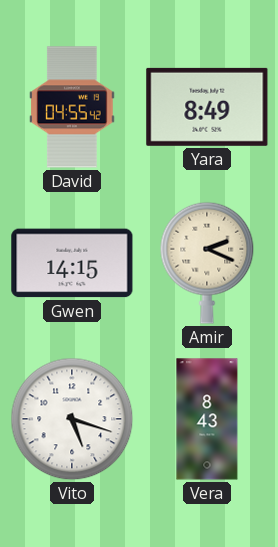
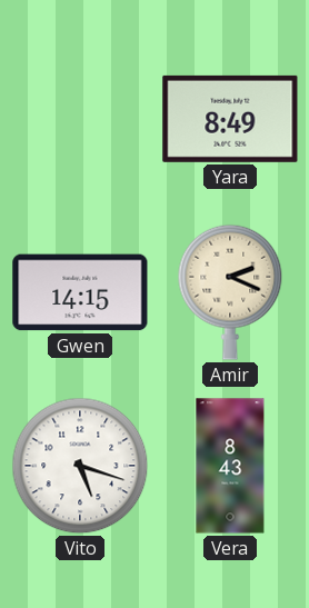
David: 04:55 -> none (73, 107)
